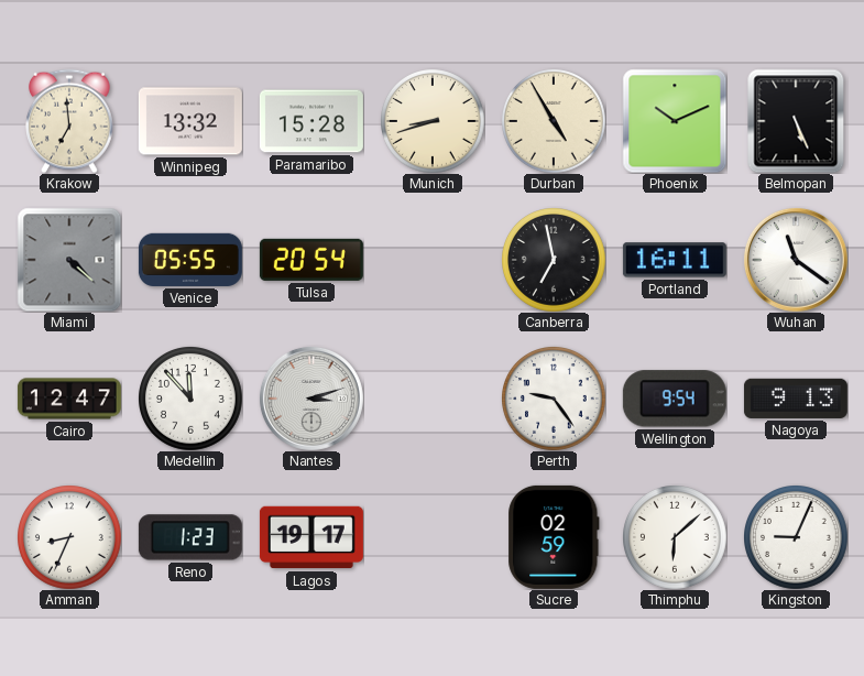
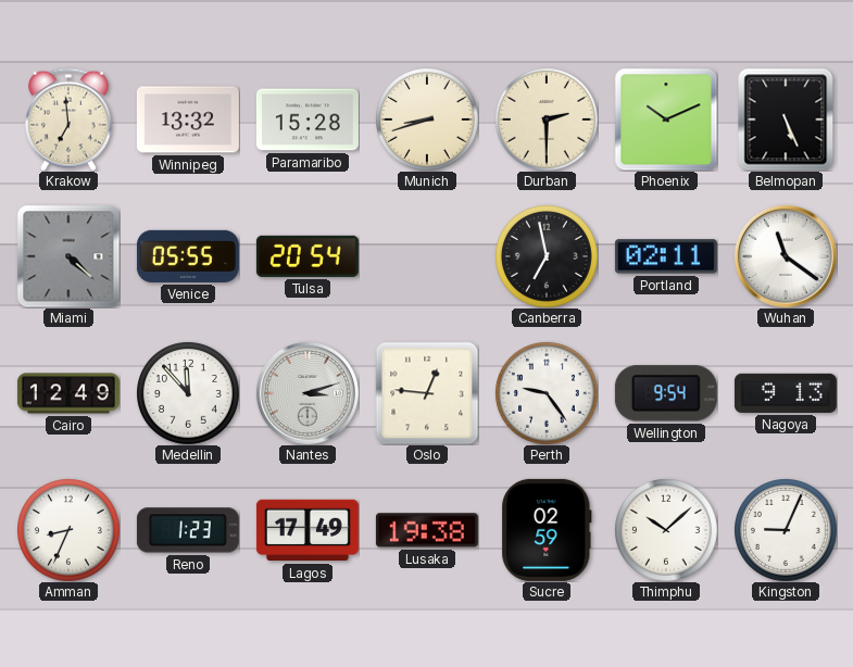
Durban: 4:55 -> 2:30 (547, 119)
Portland: 16:11 -> 02:11 (666, 256)
Cairo: 12:47 -> 12:49 (68, 393)
Oslo: none -> 12:46 (427, 393)
Lagos: 19:17 -> 17:49 (308, 530)
Lusaka: none -> 19:38 (427, 530)
Thimphu: 6:08 -> 10:08 (666, 530)
